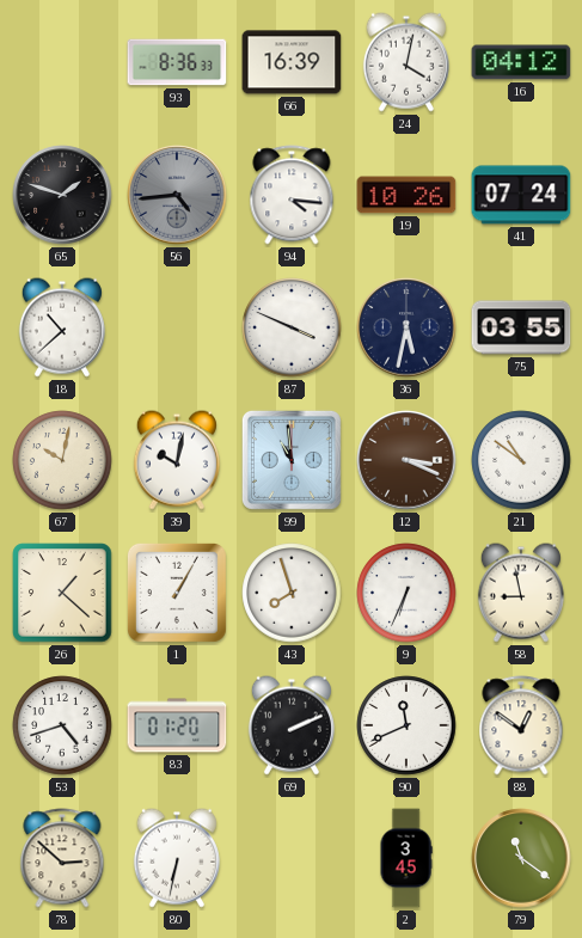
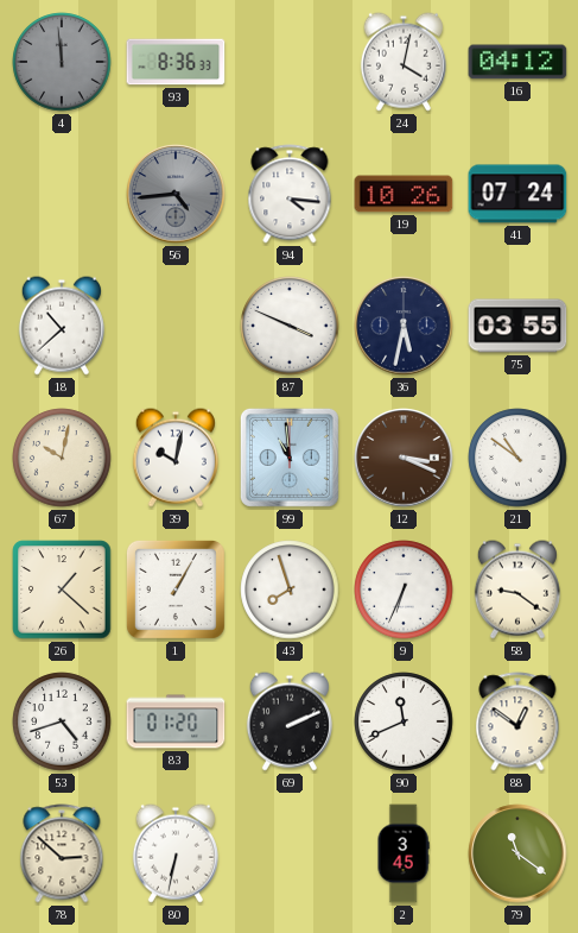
4: none -> 11:59 (62, 62)
66: 16:39 -> none (292, 62)
65: 1:48 -> none (62, 195)
58: 8:58 -> 9:21 (517, 590)
